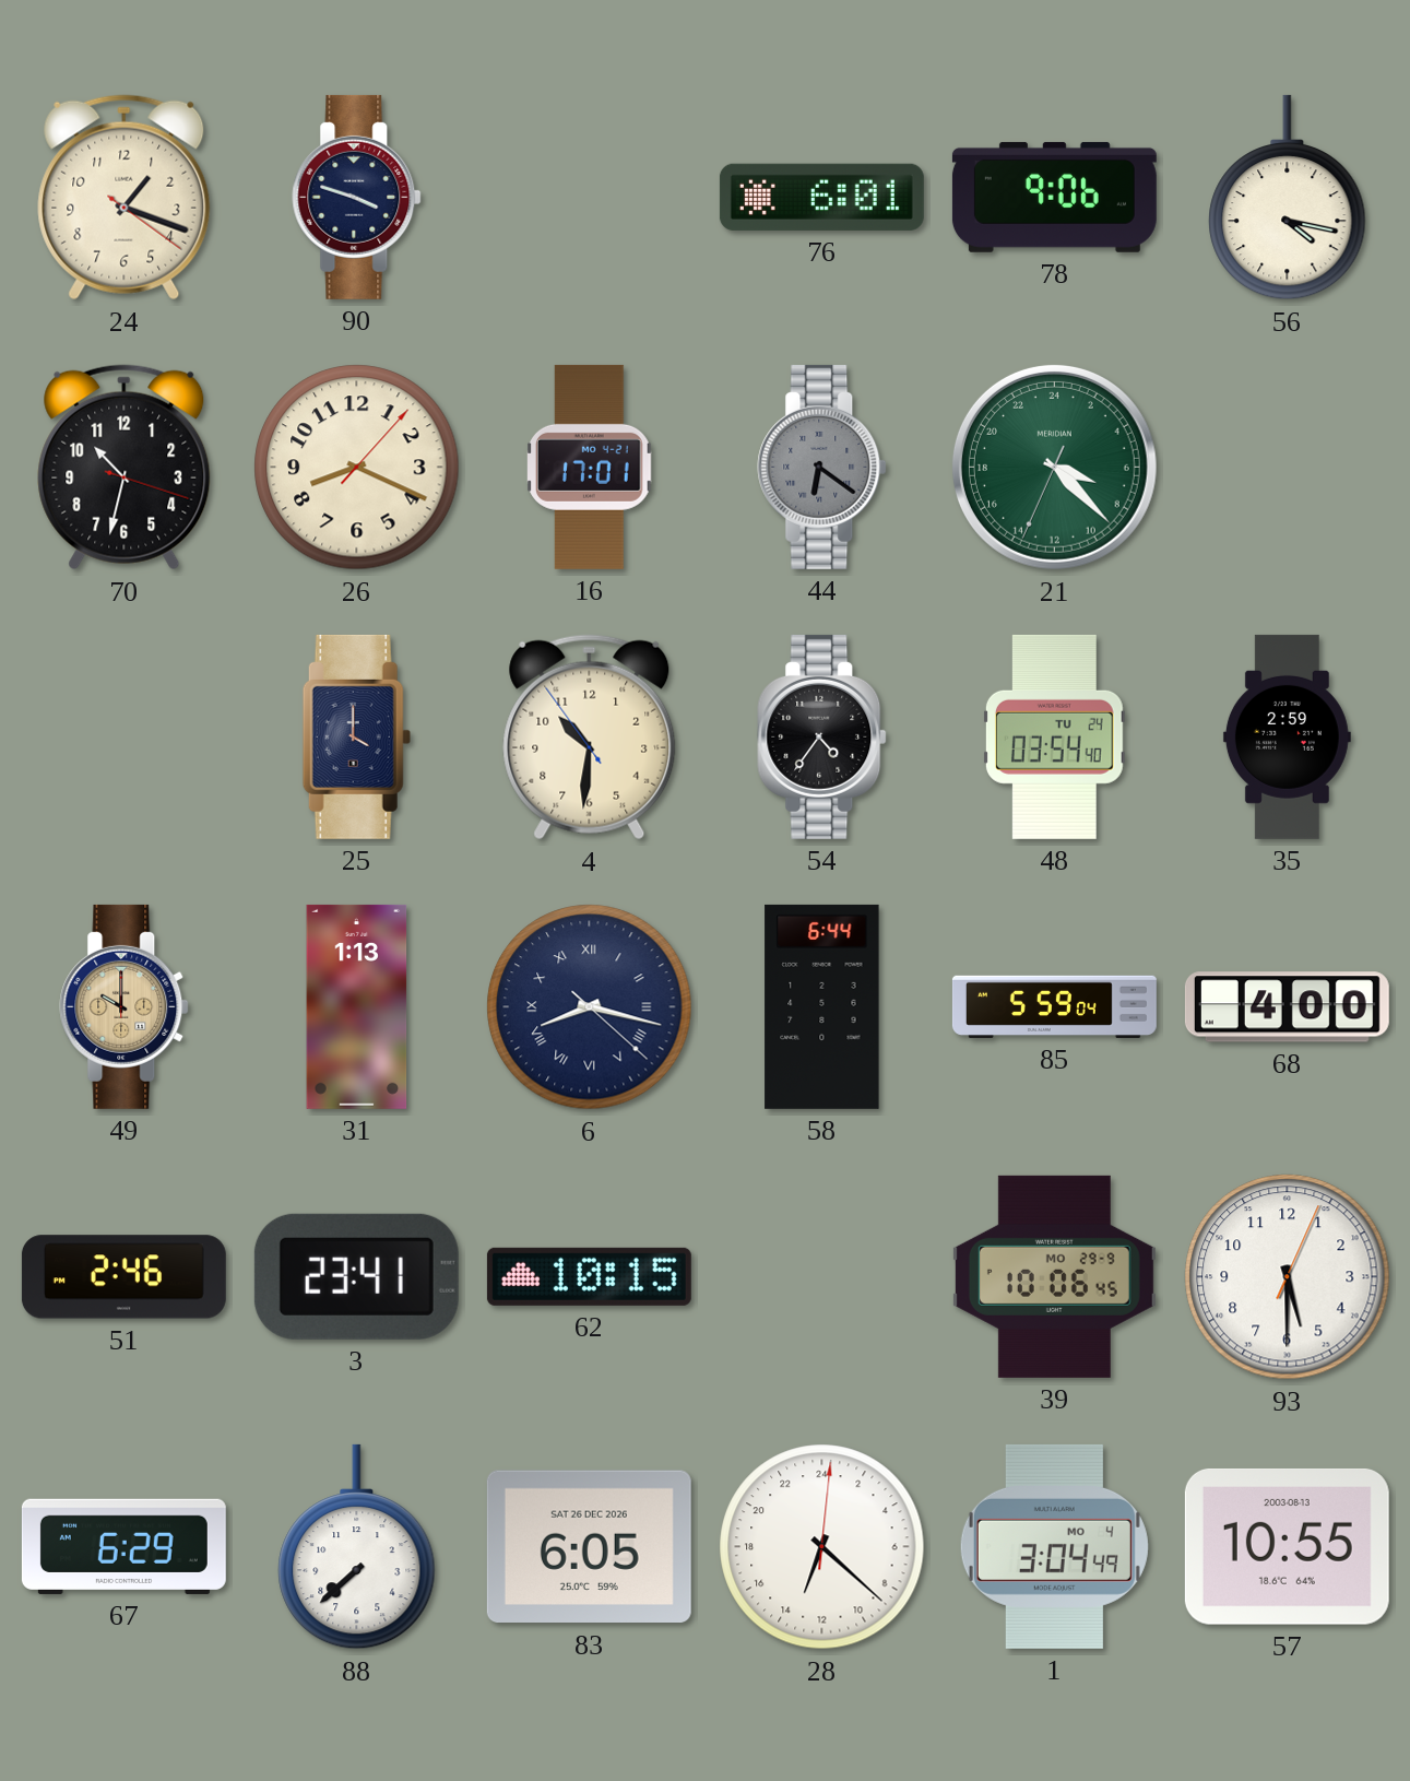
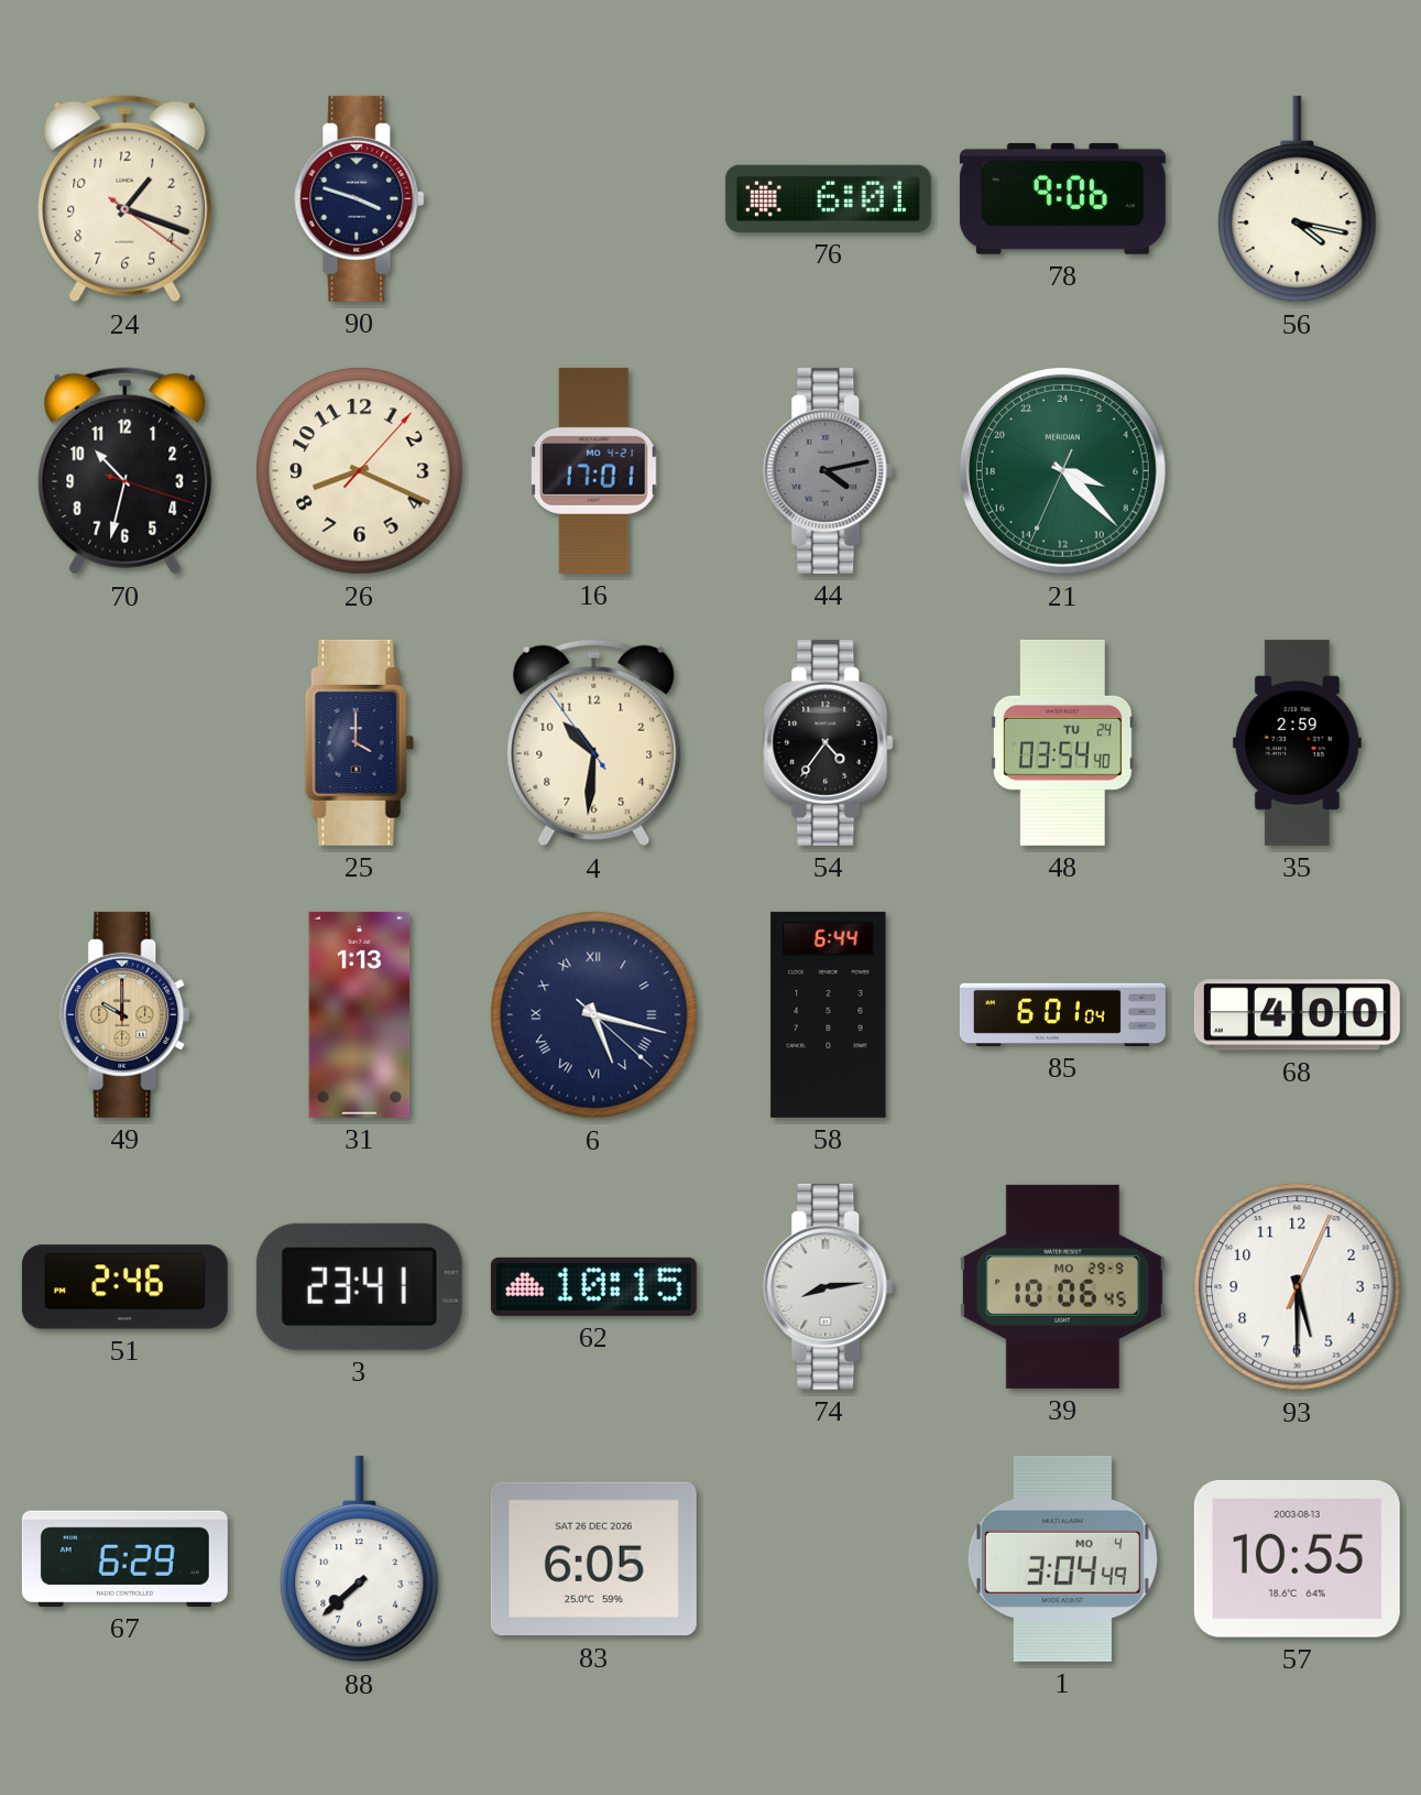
44: 6:21 -> 4:13 (829, 470)
6: 8:17 -> 5:17 (594, 1015)
85: 5:59 -> 6:01 (1062, 1014)
74: none -> 8:14 (829, 1286)
28: 13:22 -> none (822, 1547)
